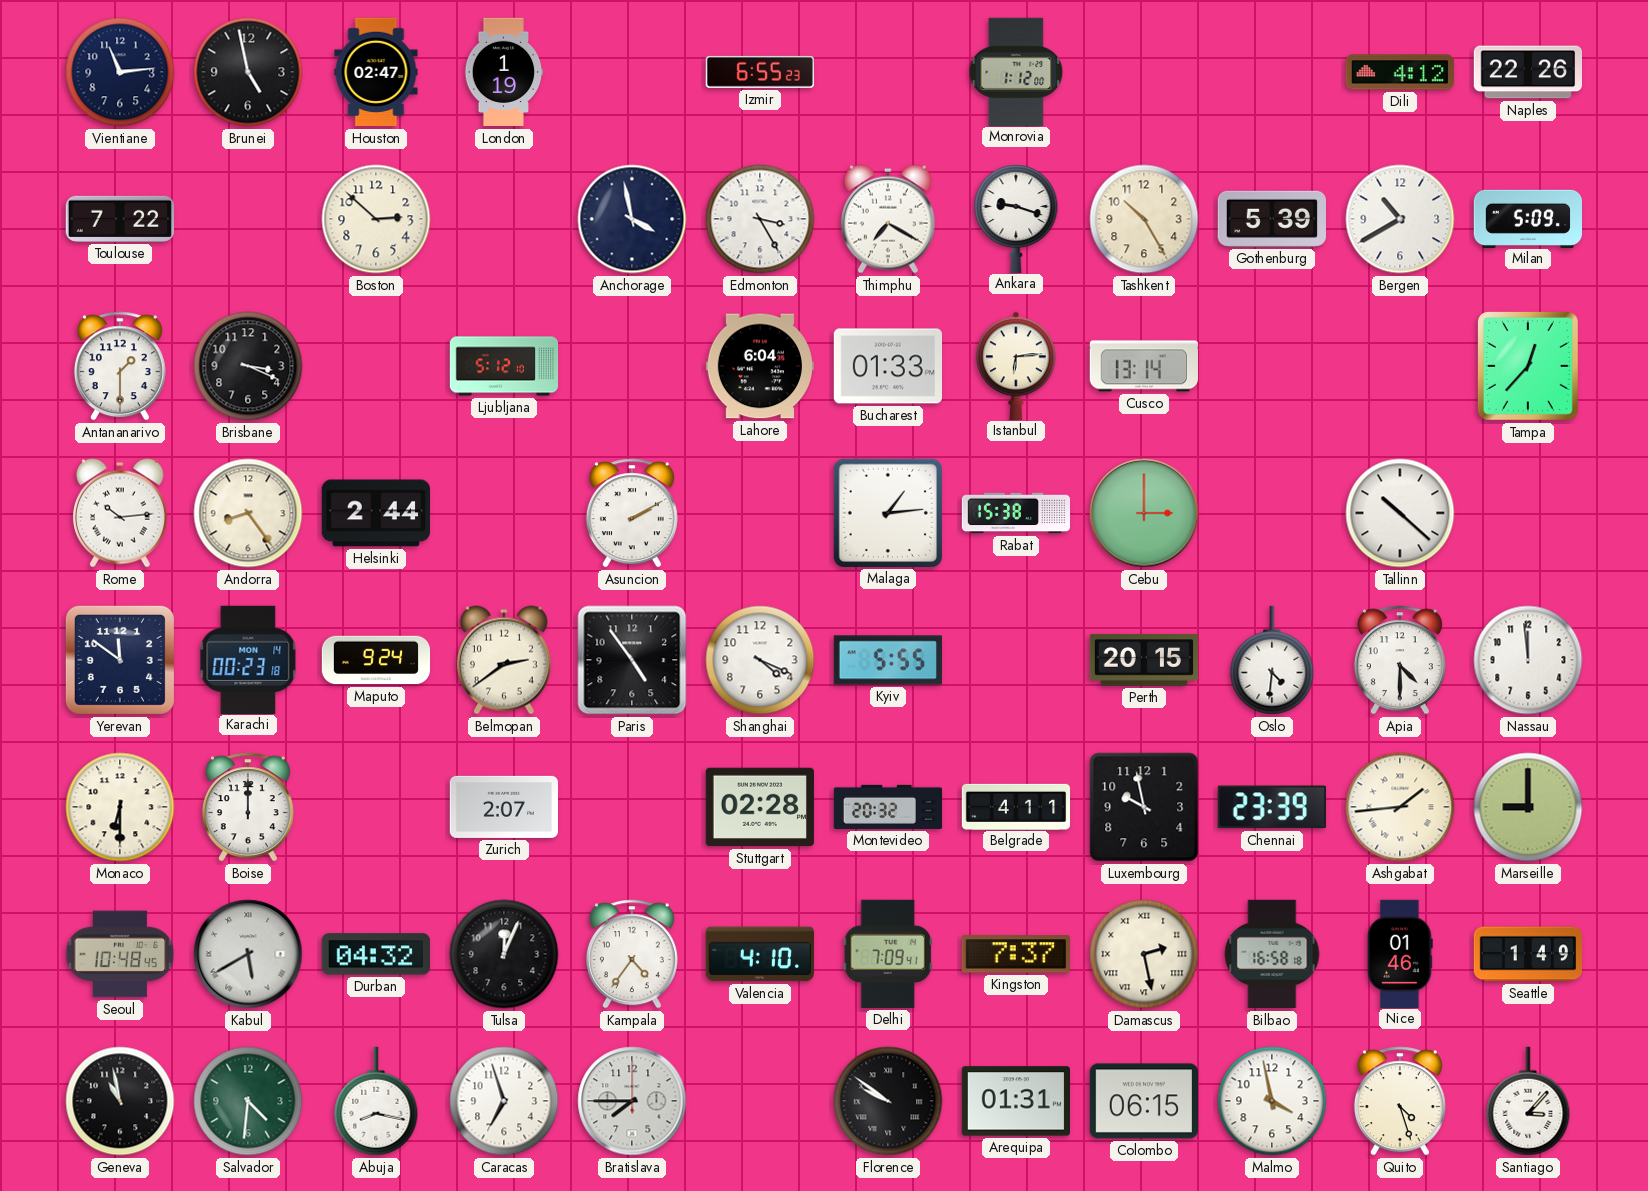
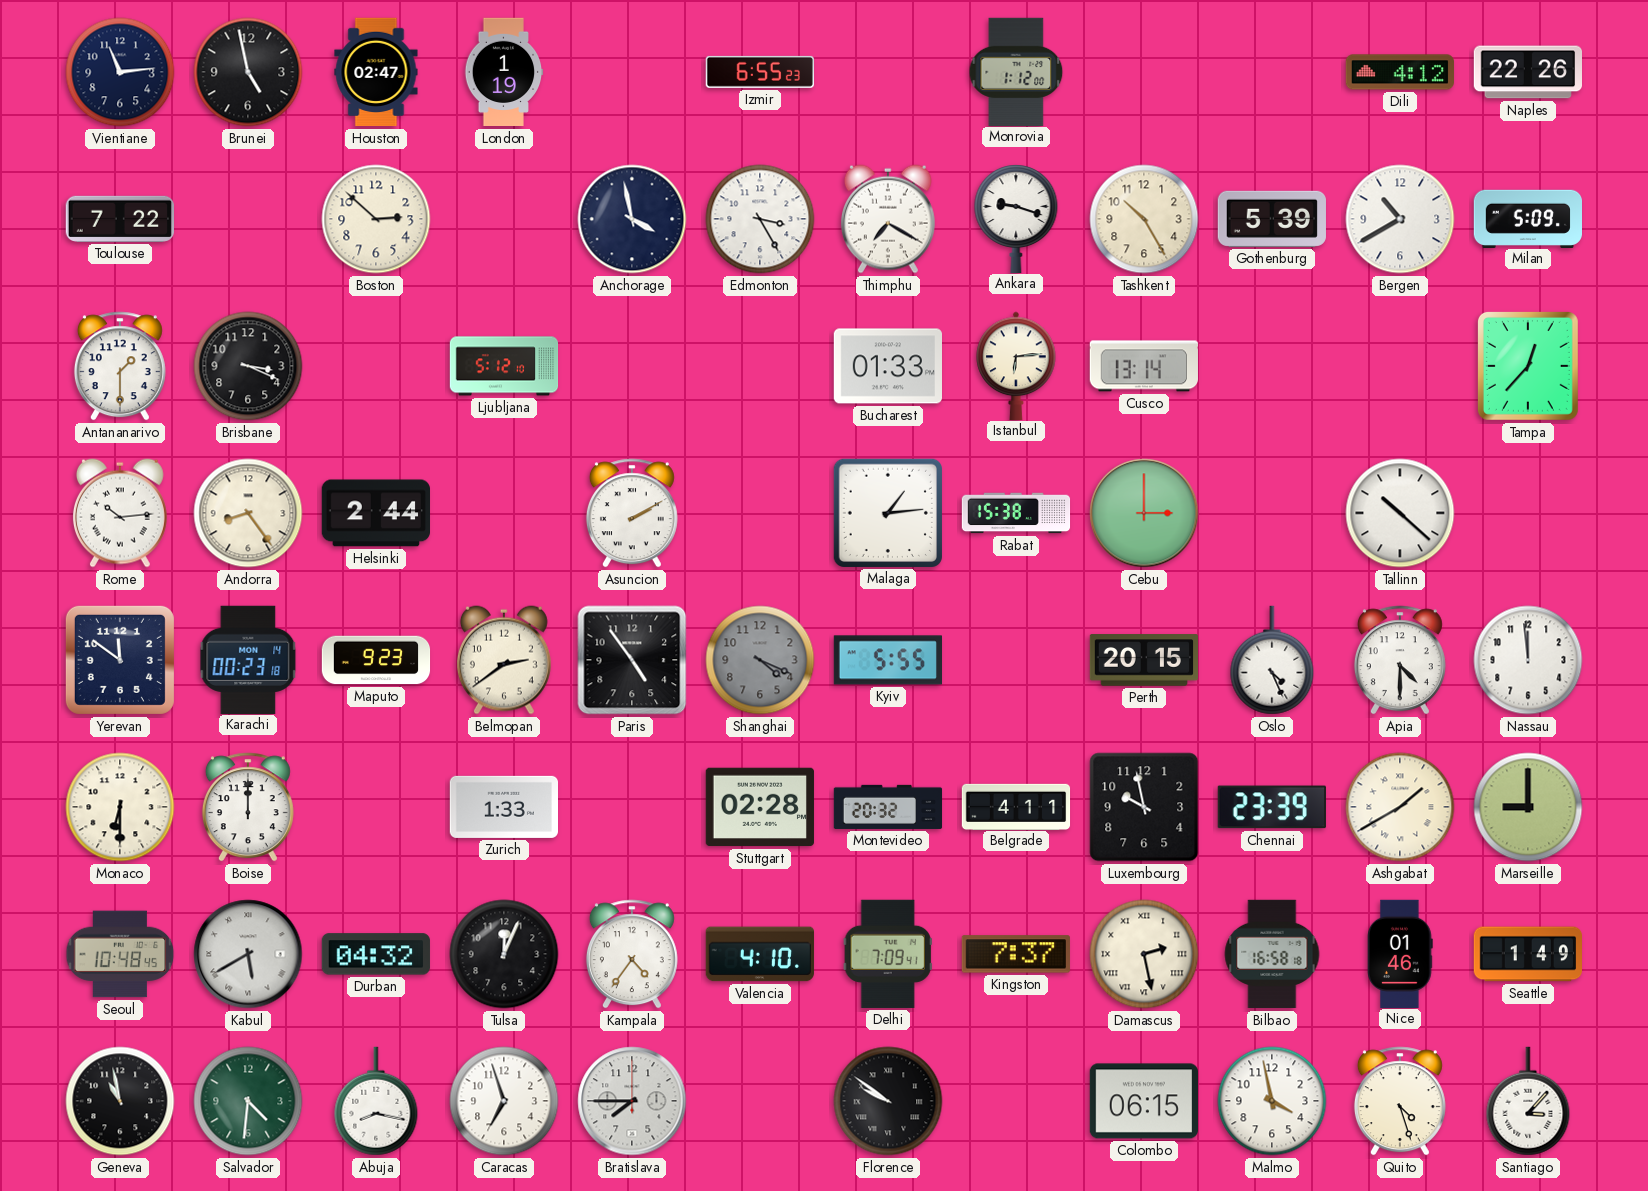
Lahore: 6:04 -> none (759, 366)
Maputo: 9:24 -> 9:23 (376, 660)
Shanghai dial: white -> grey (760, 660)
Oslo: 4:31 -> 4:26 (1272, 660)
Zurich: 2:07 -> 1:33 (503, 807)
Ashgabat: 1:44 -> 1:40 (1400, 807)
Arequipa: 01:31 -> none (1015, 1101)
